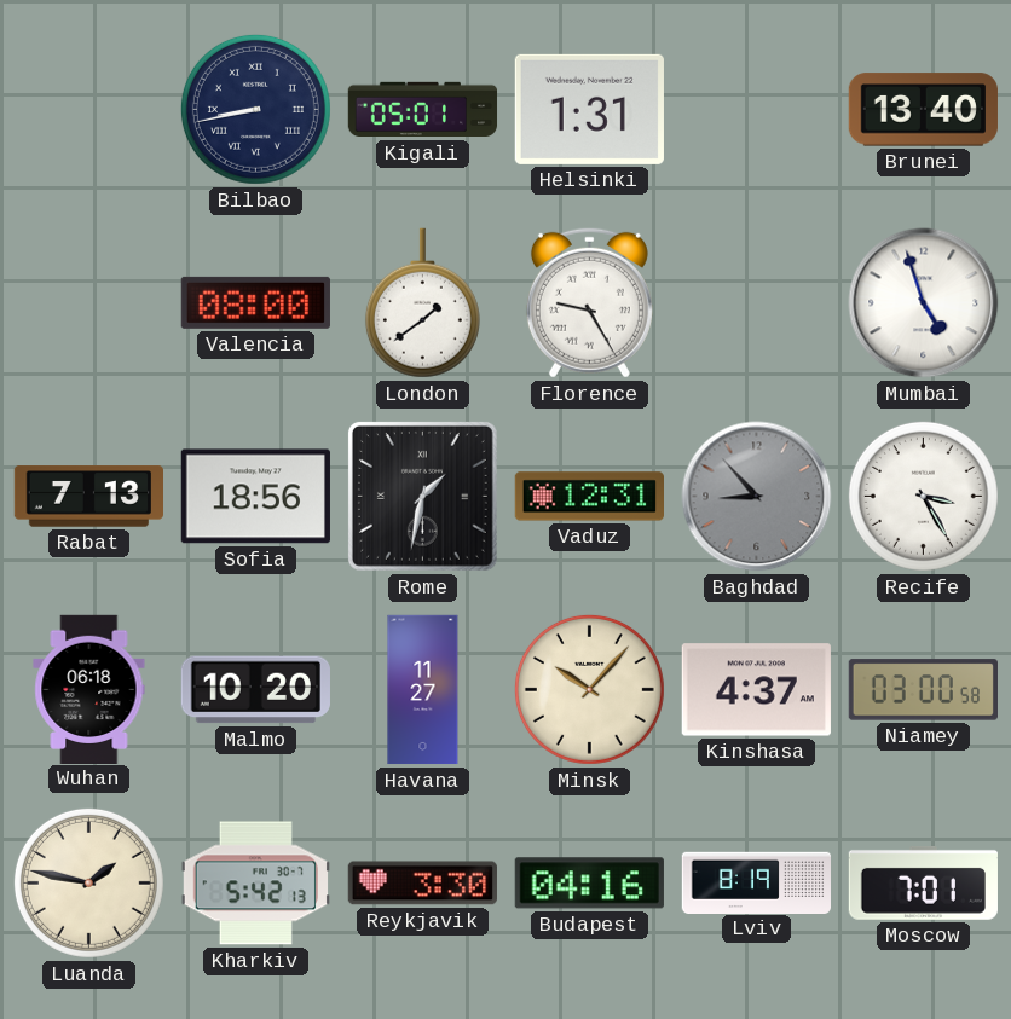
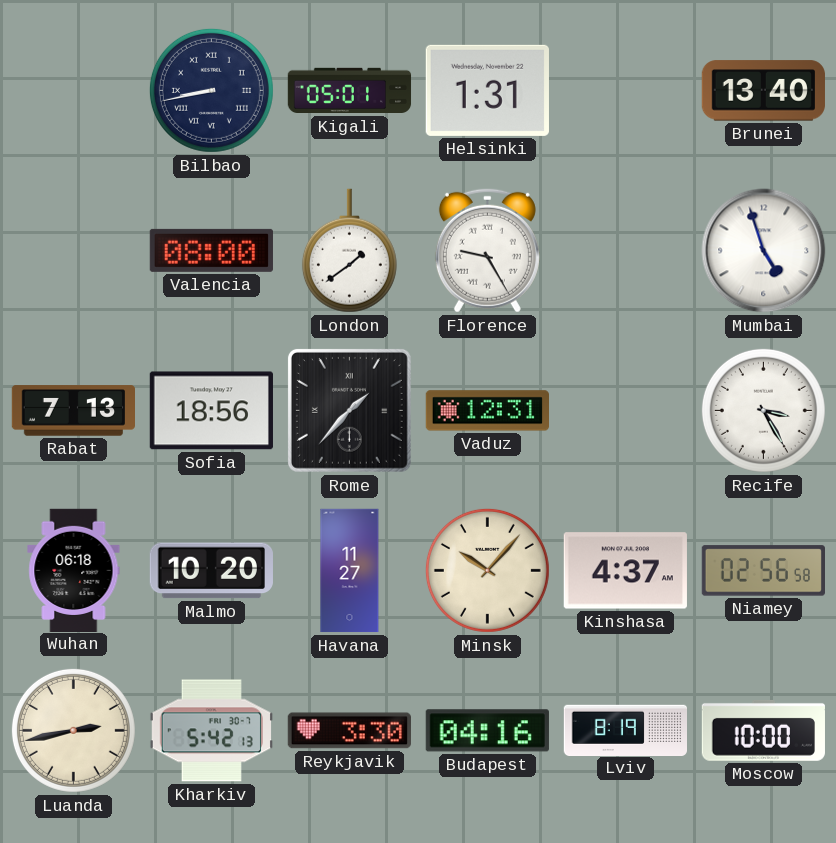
Rome: 1:32 -> 1:37 (349, 410)
Baghdad: 8:53 -> none (757, 497)
Niamey: 03:00 -> 02:56 (763, 571)
Luanda: 1:47 -> 2:43 (73, 730)
Moscow: 7:01 -> 10:00 (763, 730)
